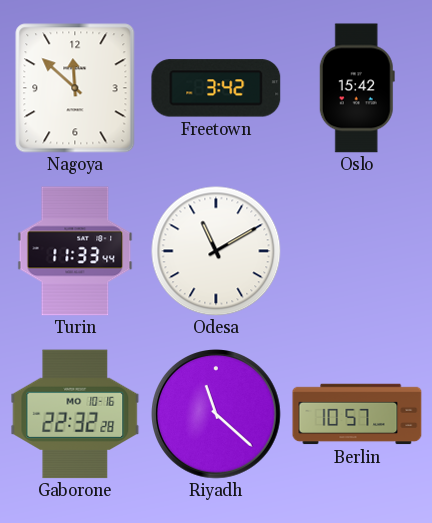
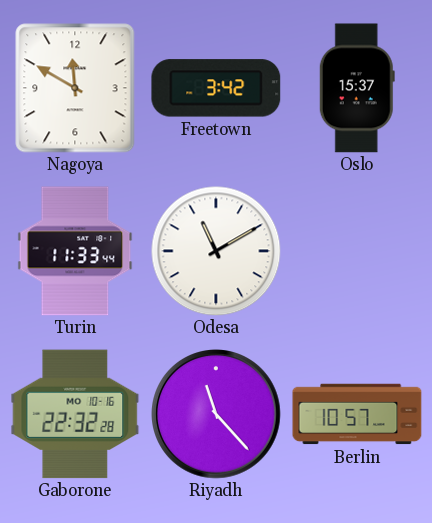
Nagoya: 11:52 -> 11:50 (75, 88)
Oslo: 15:42 -> 15:37 (357, 88)
Riyadh: 11:22 -> 11:23 (217, 415)
